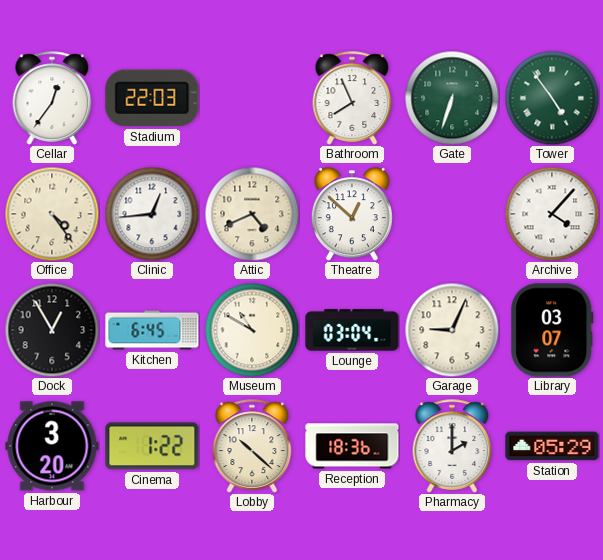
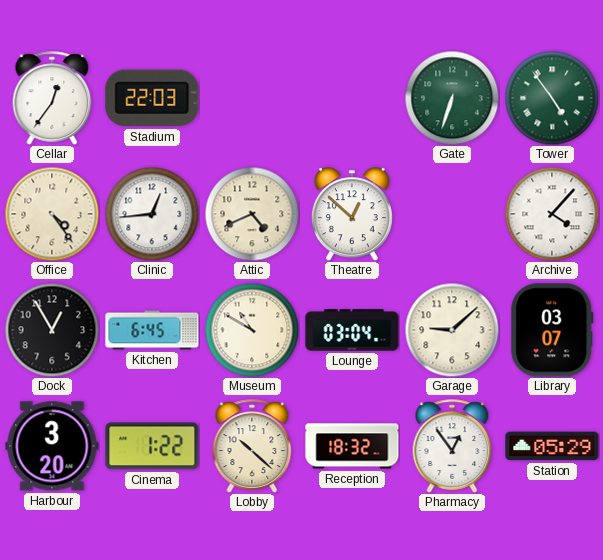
Bathroom: 7:56 -> none (352, 98)
Garage: 9:04 -> 9:08 (452, 330)
Reception: 18:36 -> 18:32 (352, 446)
Pharmacy: 2:00 -> 12:54 (452, 446)
